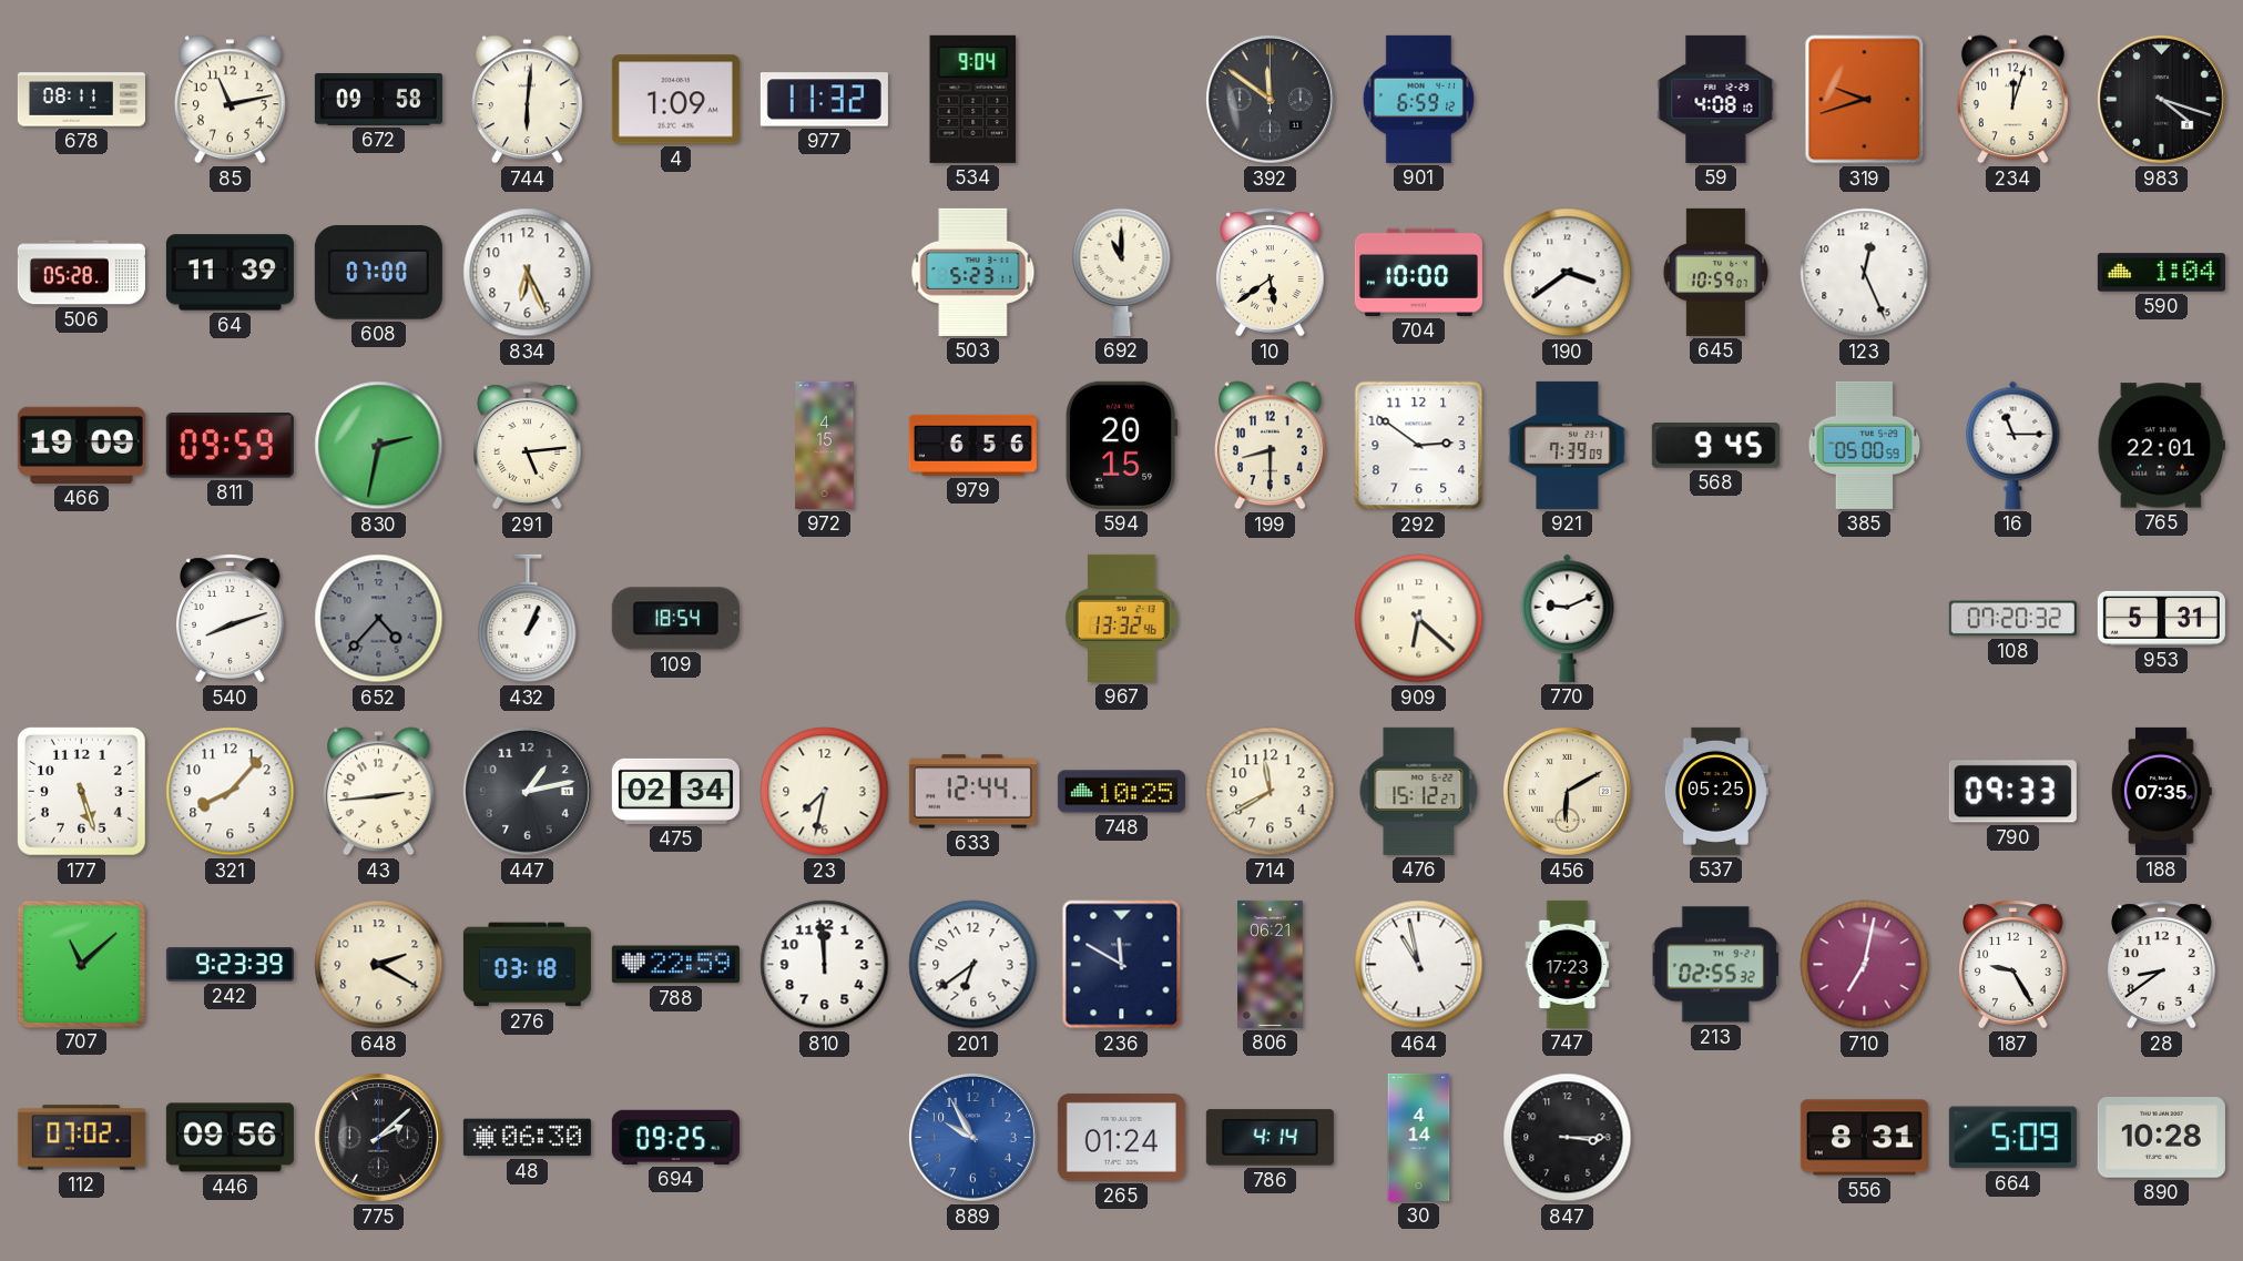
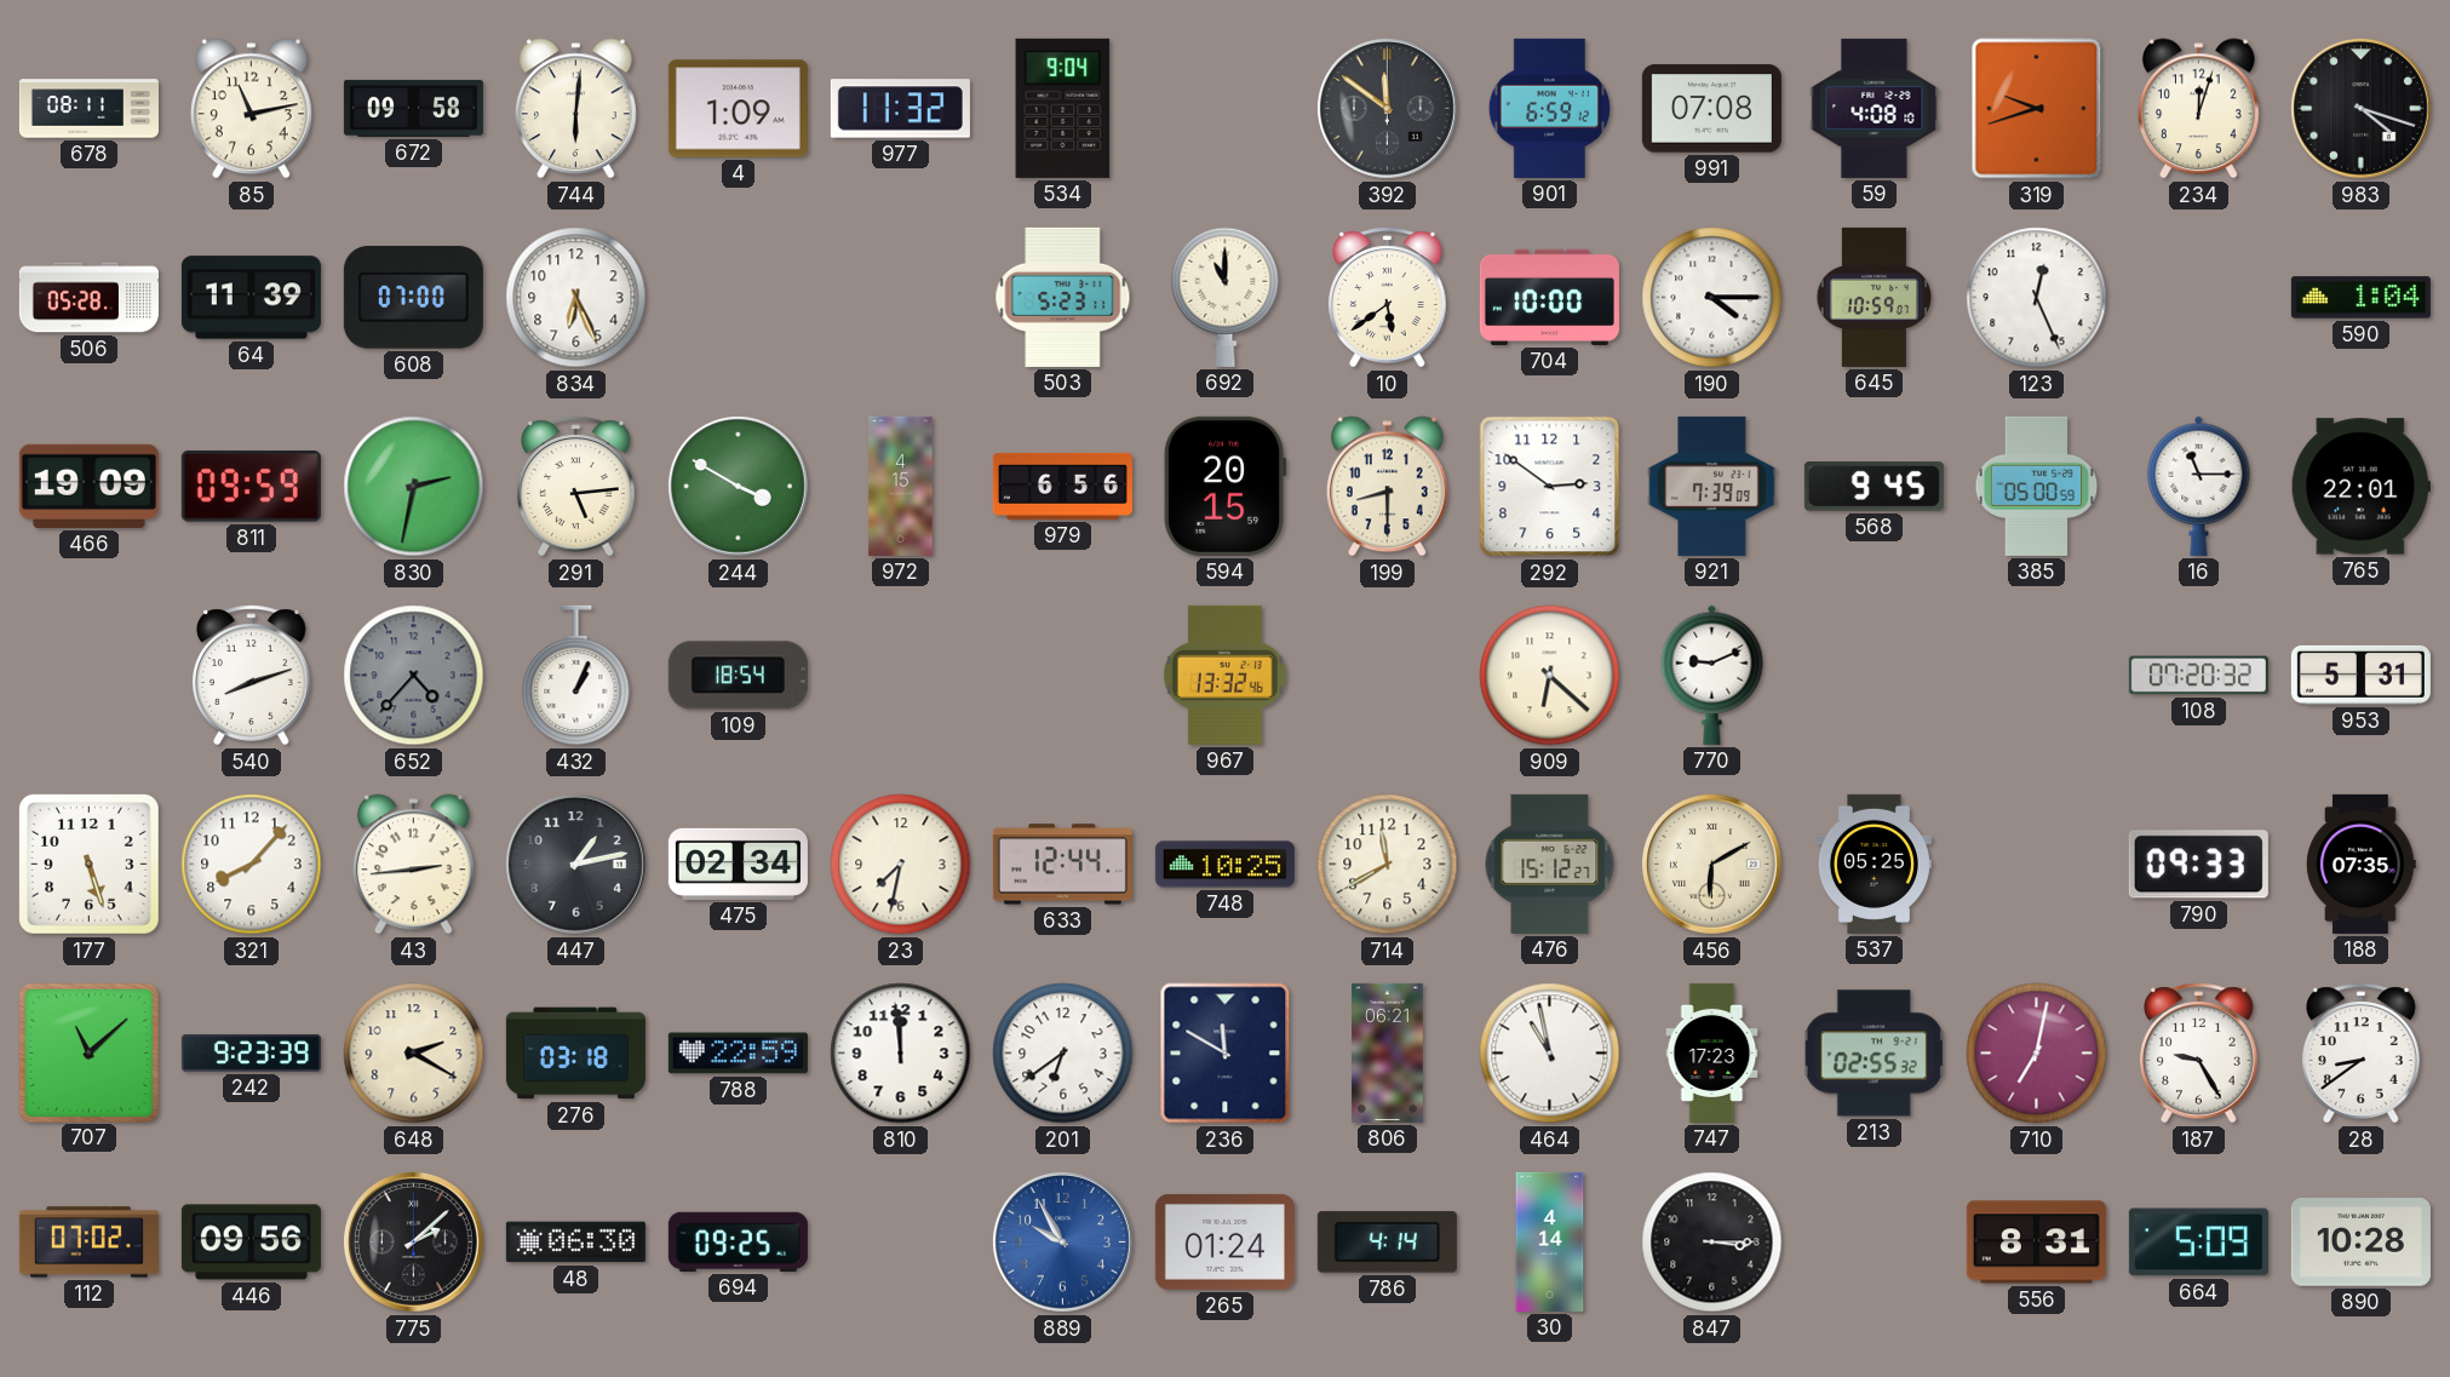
991: none -> 07:08 (1711, 109)
190: 3:39 -> 4:15 (1712, 298)
244: none -> 3:50 (738, 486)
